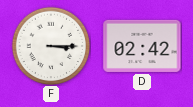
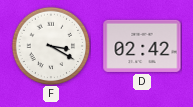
F: 3:15 -> 3:20 (51, 46)
